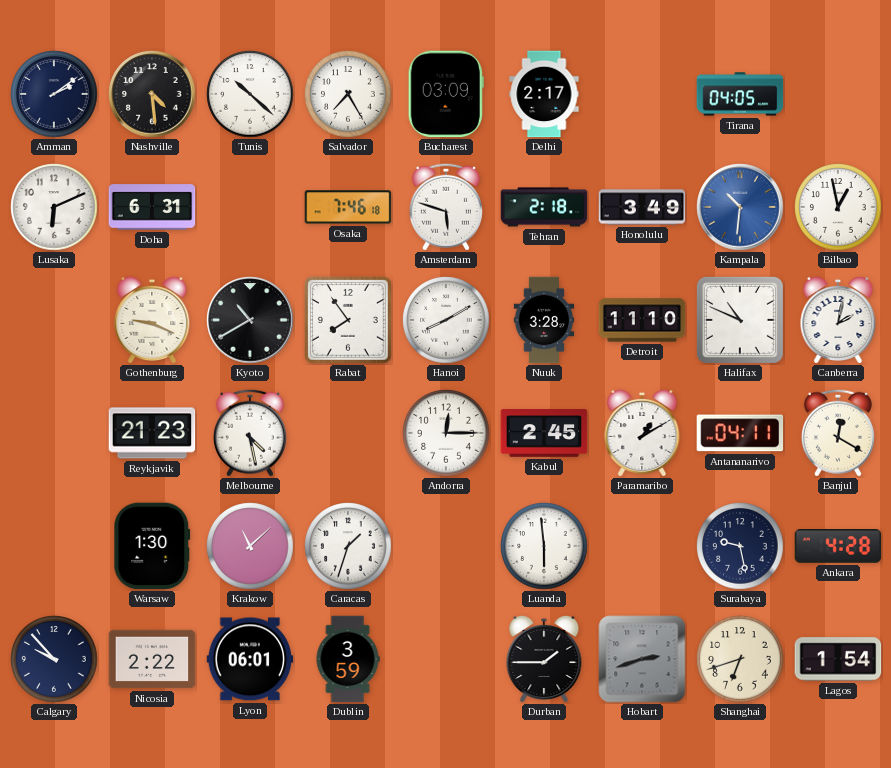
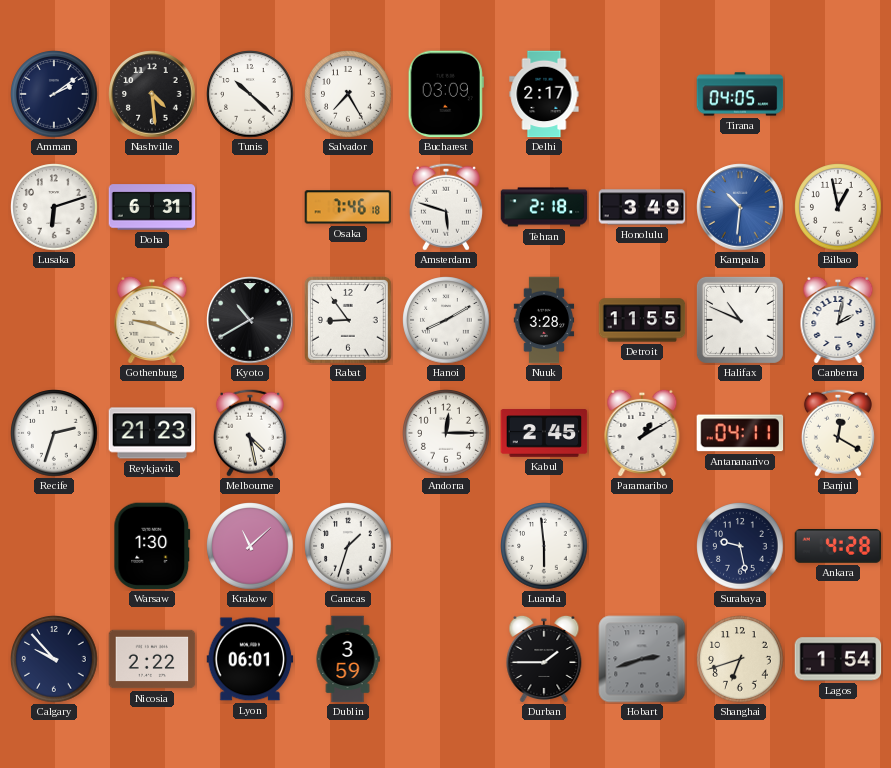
Lusaka: 6:11 -> 6:12 (54, 207)
Rabat: 7:54 -> 8:54 (348, 320)
Detroit: 11:10 -> 11:55 (642, 320)
Recife: none -> 2:33 (54, 433)
